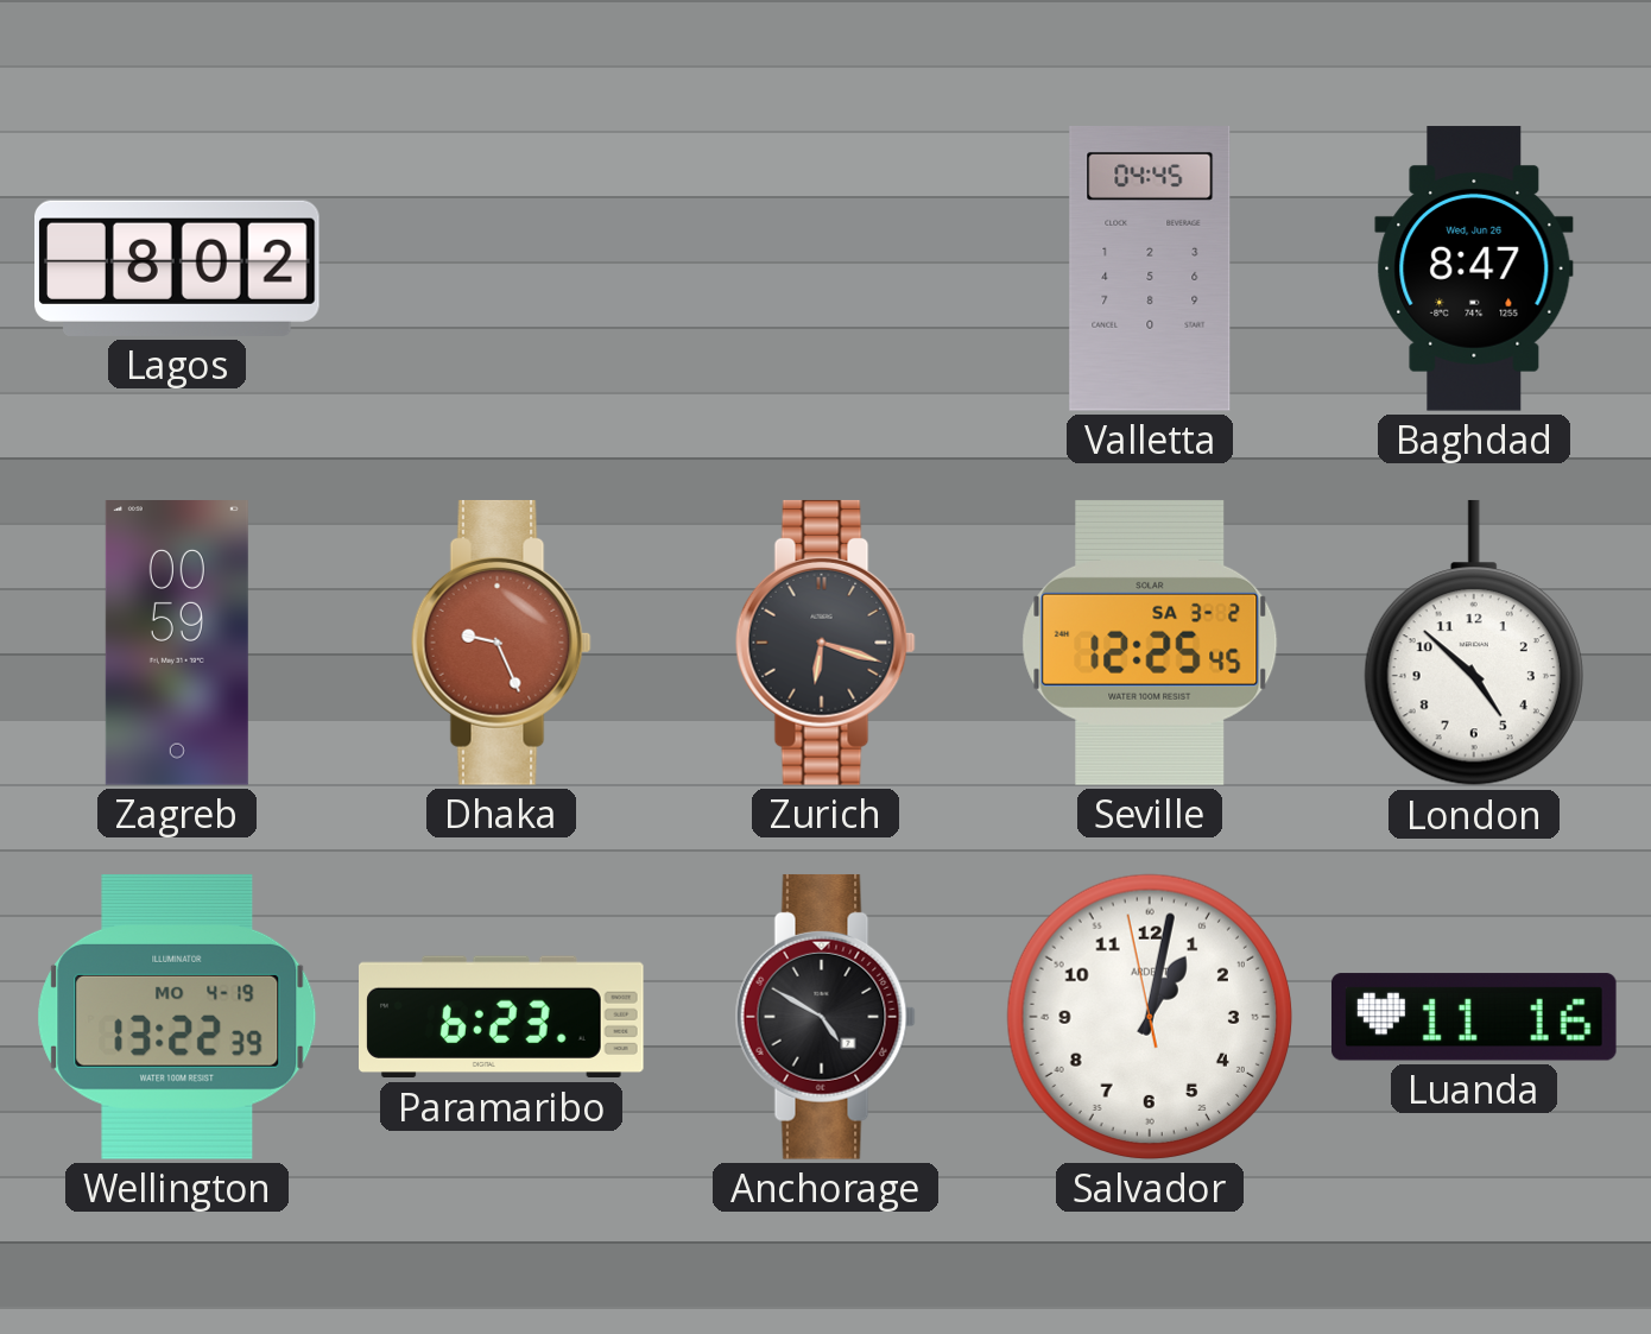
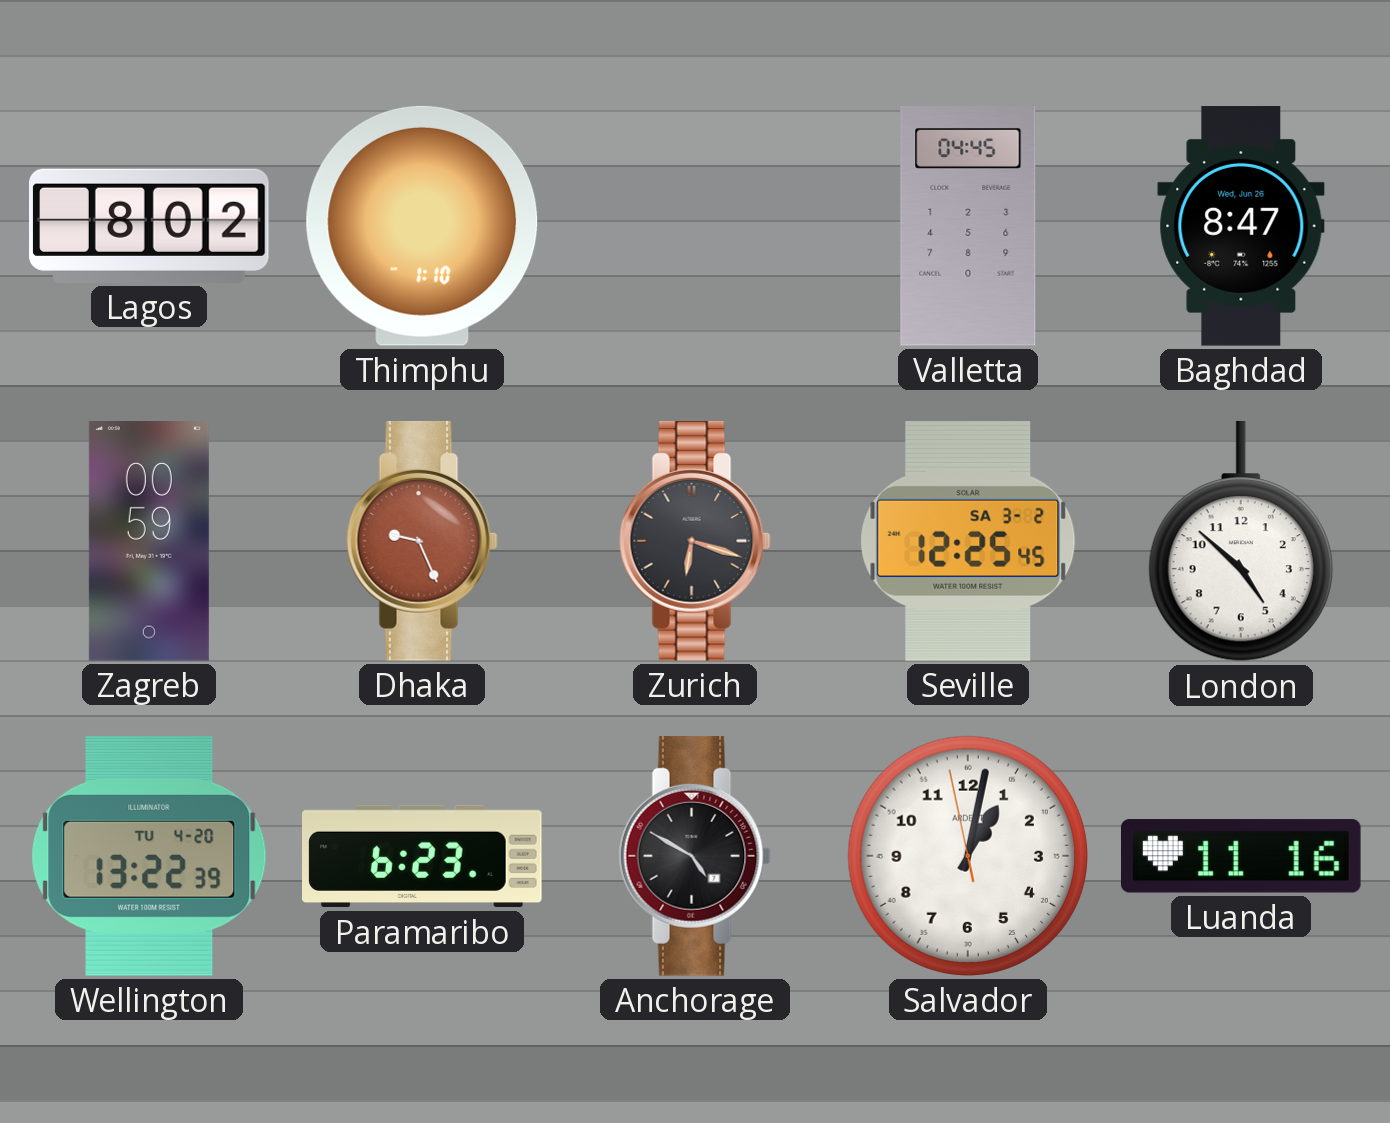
Thimphu: none -> 1:10 (422, 226)
Wellington date: MO 4-19 -> TU 4-20 (149, 856)
